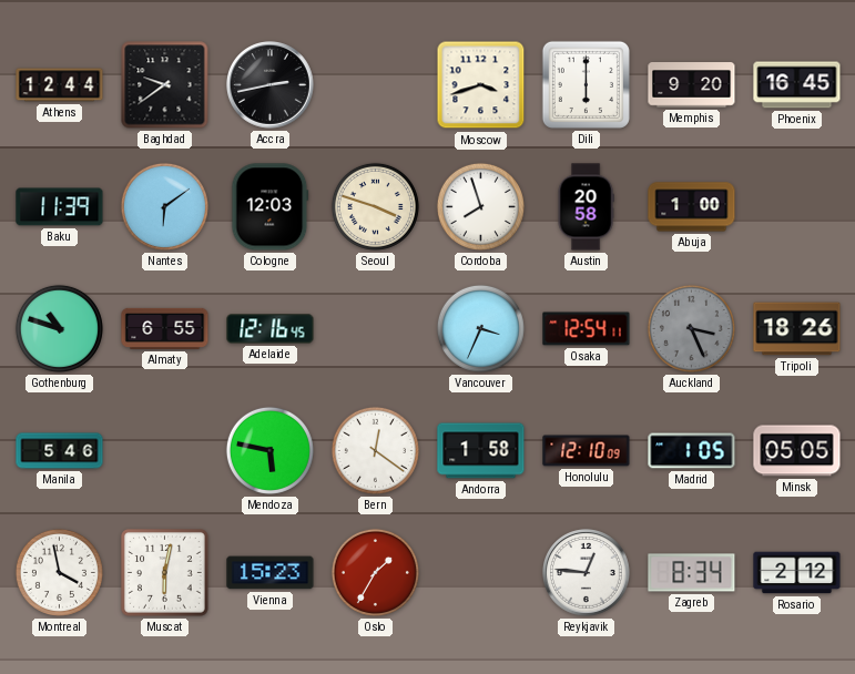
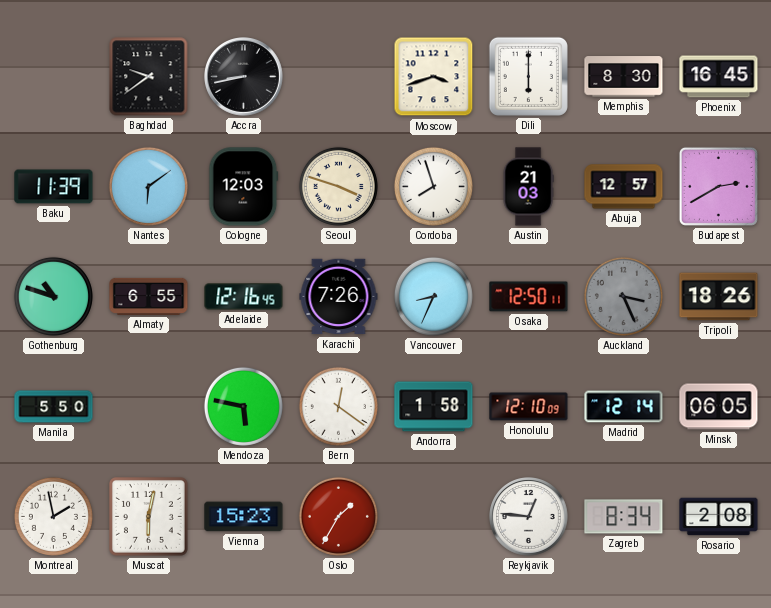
Athens: 12:44 -> none (60, 85)
Accra: 2:43 -> 8:43 (244, 77)
Memphis: 9:20 -> 8:30 (624, 77)
Austin: 20:58 -> 21:03 (528, 187)
Abuja: 1:00 -> 12:57 (624, 187)
Budapest: none -> 2:40 (718, 186)
Karachi: none -> 7:26 (339, 297)
Vancouver: 3:34 -> 8:34 (433, 296)
Osaka: 12:54 -> 12:50 (529, 297)
Manila: 5:46 -> 5:50 (54, 407)
Madrid: 1:05 -> 12:14 (624, 407)
Minsk: 05:05 -> 06:05 (719, 407)
Montreal: 3:58 -> 1:58 (53, 516)
Rosario: 2:12 -> 2:08 (719, 517)
